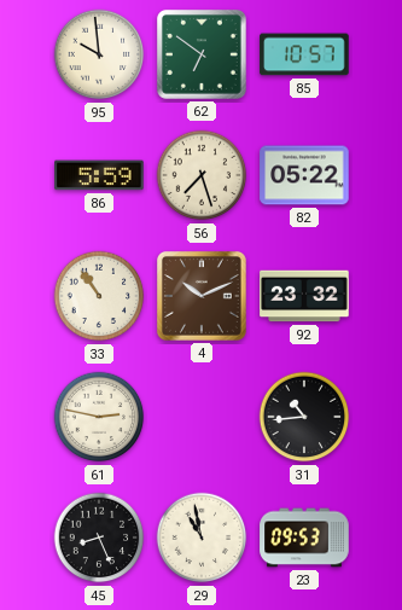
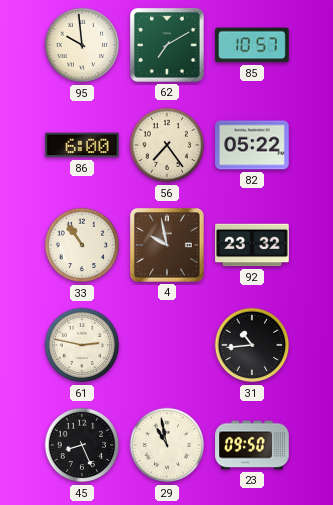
62: 6:51 -> 7:10 (167, 45)
86: 5:59 -> 6:00 (82, 145)
56: 7:27 -> 7:24 (167, 145)
4: 10:11 -> 9:58 (167, 245)
23: 09:53 -> 09:50 (252, 445)
